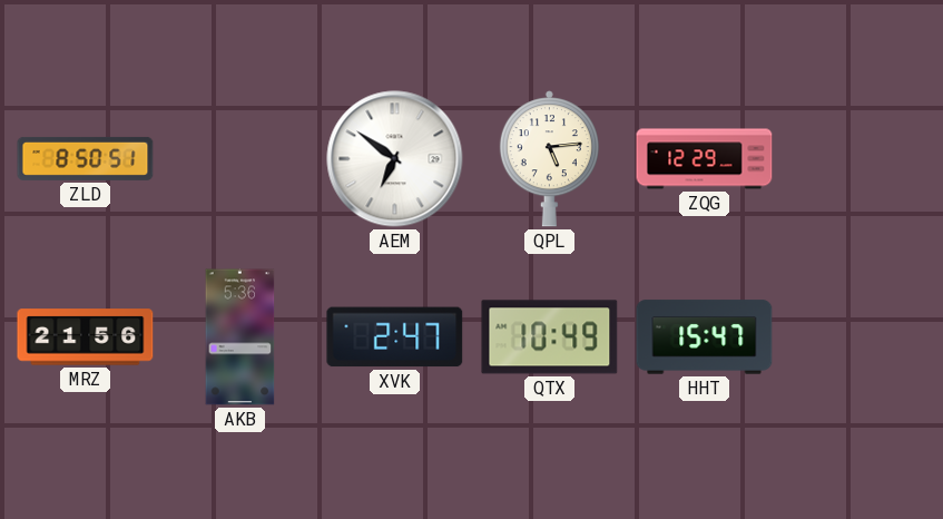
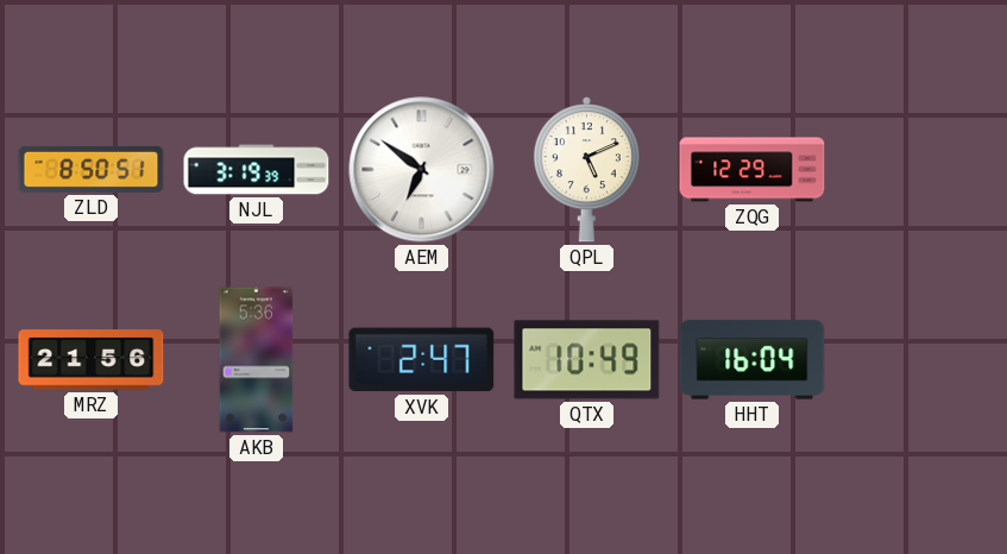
NJL: none -> 3:19 (257, 170)
QPL: 5:14 -> 5:11 (586, 170)
HHT: 15:47 -> 16:04 (753, 360)
